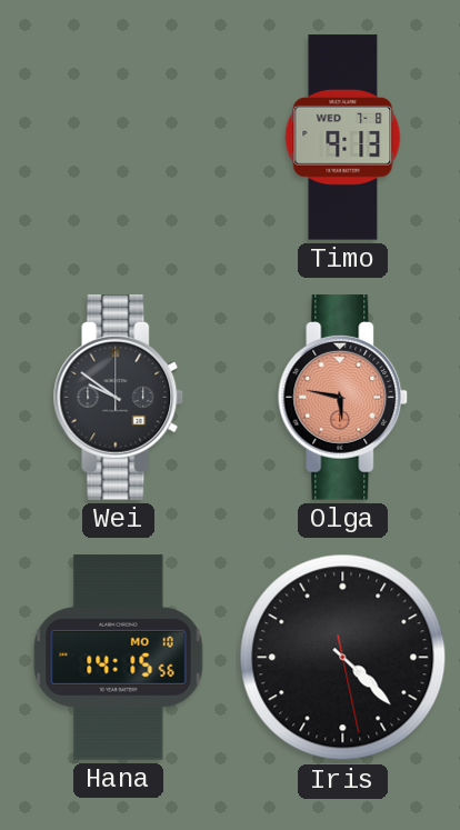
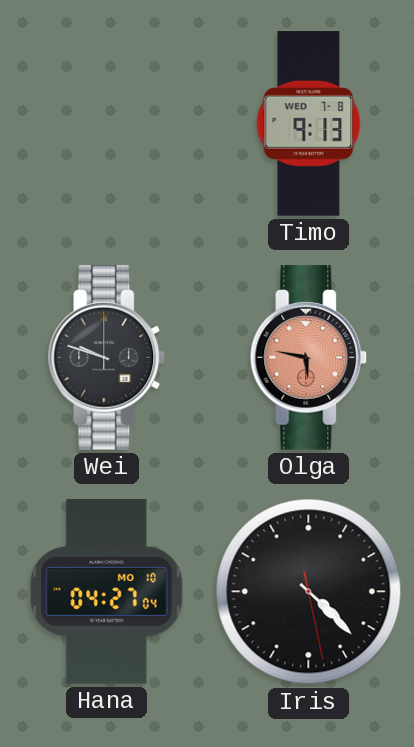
Wei: 9:51 -> 9:48 (107, 358)
Hana: 14:15 -> 04:27 (107, 592)
